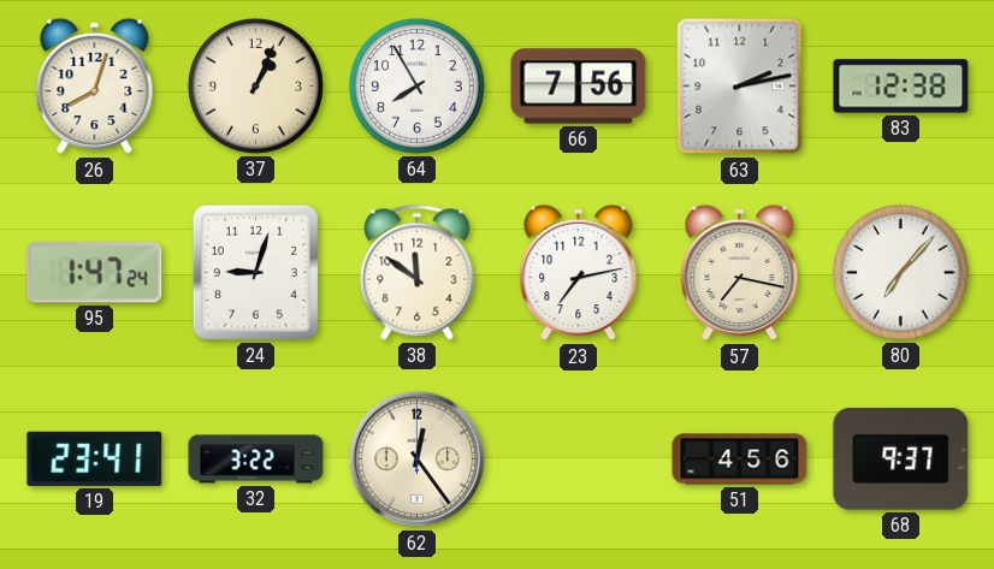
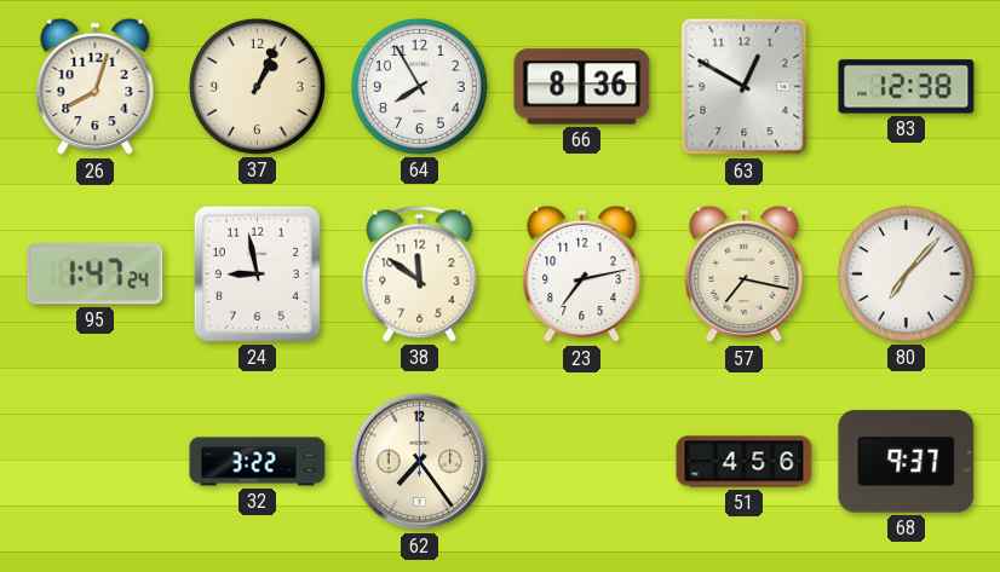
66: 7:56 -> 8:36 (582, 87)
63: 2:13 -> 12:50 (745, 87)
24: 9:03 -> 8:58 (257, 273)
19: 23:41 -> none (95, 458)
62: 12:24 -> 7:24 (420, 462)
